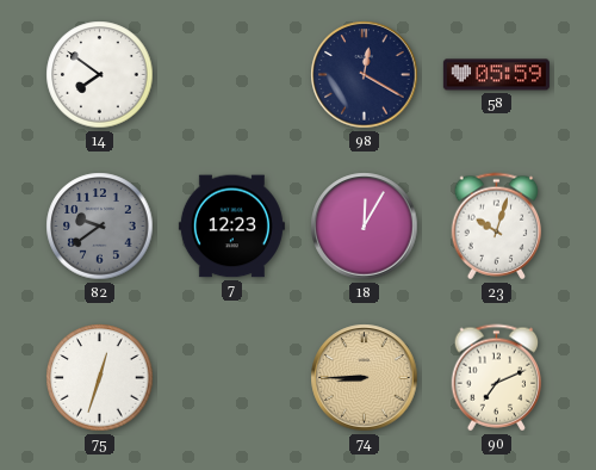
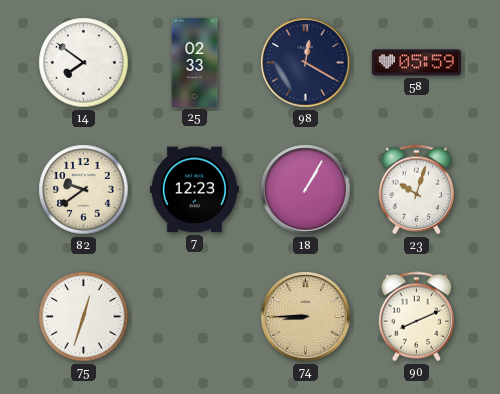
25: none -> 02:33 (195, 62)
82 dial: grey -> cream (84, 190)
18: 12:05 -> 1:05 (306, 190)
90: 7:11 -> 8:11 (417, 317)
